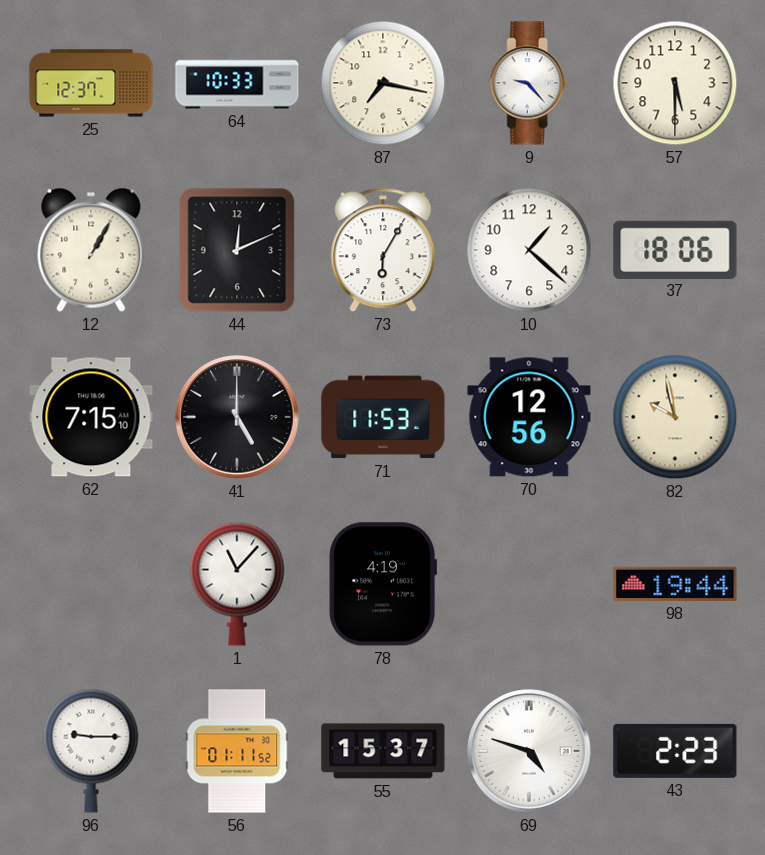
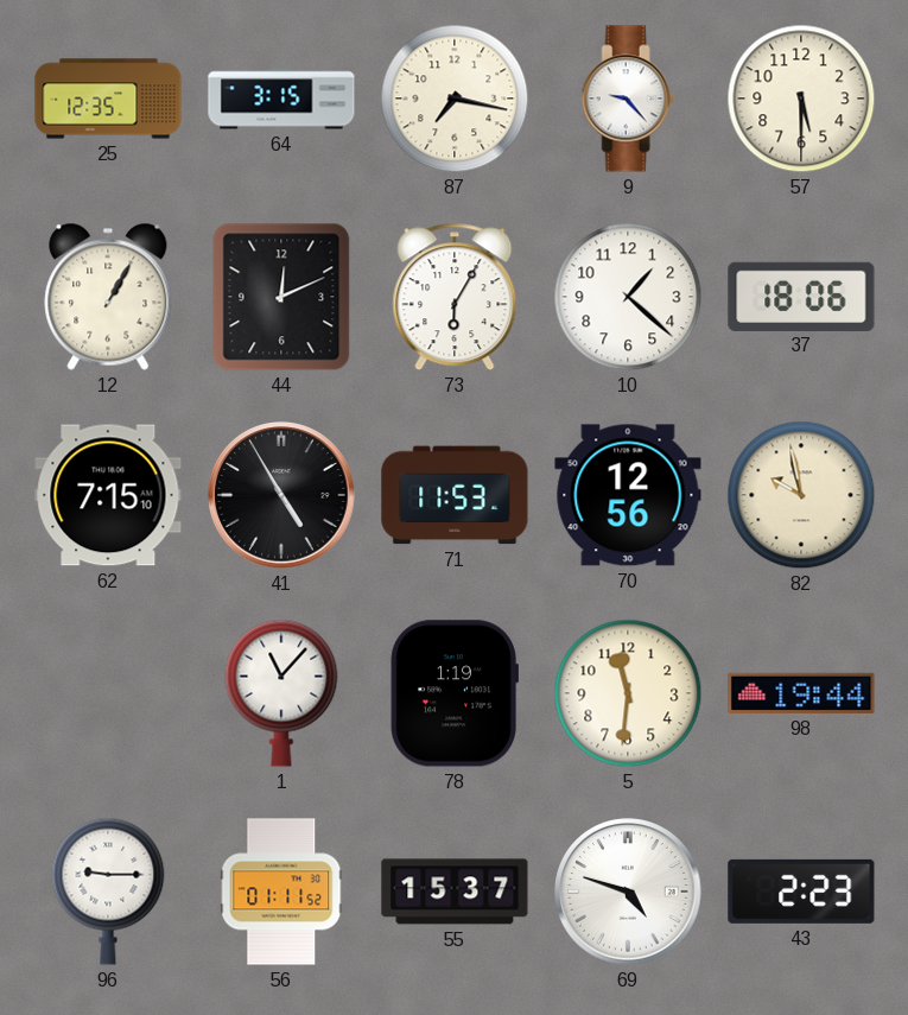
25: 12:37 -> 12:35 (108, 99)
64: 10:33 -> 3:15 (281, 99)
41: 5:00 -> 4:55 (281, 495)
78: 4:19 -> 1:19 (453, 693)
5: none -> 11:31 (628, 693)
